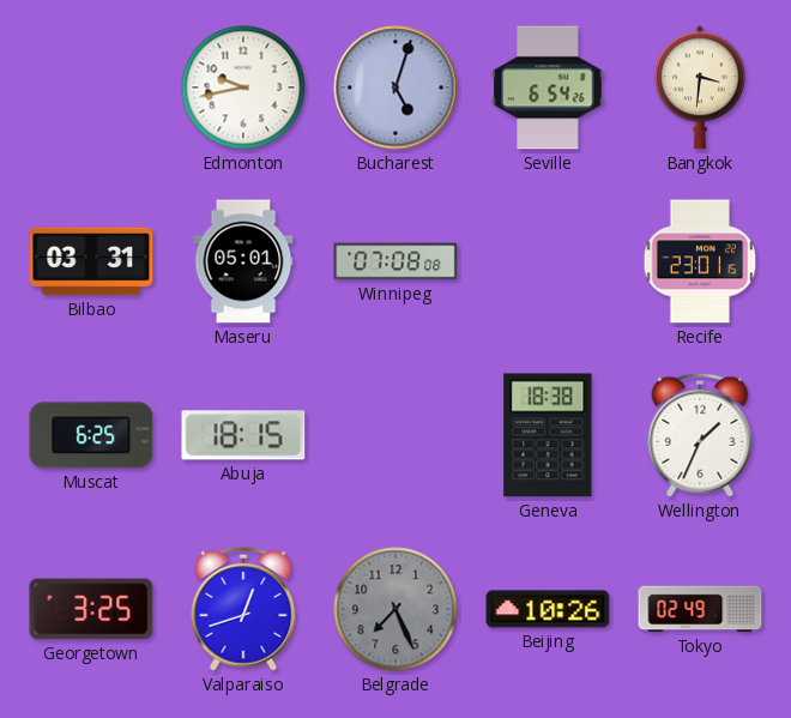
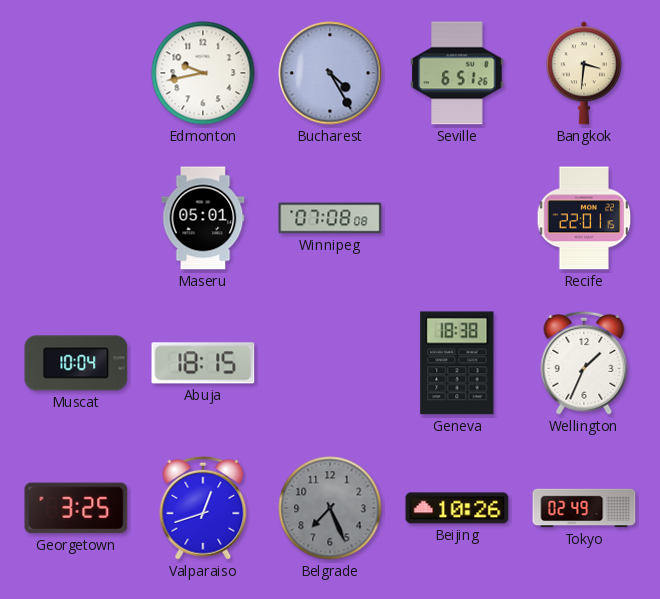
Bucharest: 5:03 -> 4:25 (330, 73)
Seville: 6:54 -> 6:51 (457, 73)
Bilbao: 03:31 -> none (91, 261)
Recife: 23:01 -> 22:01 (584, 218)
Muscat: 6:25 -> 10:04 (76, 363)
